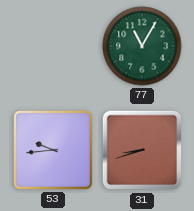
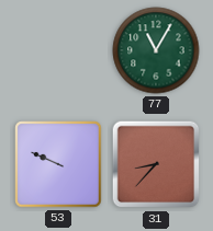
53: 9:44 -> 9:49 (58, 164)
31: 8:42 -> 8:37 (156, 164)
